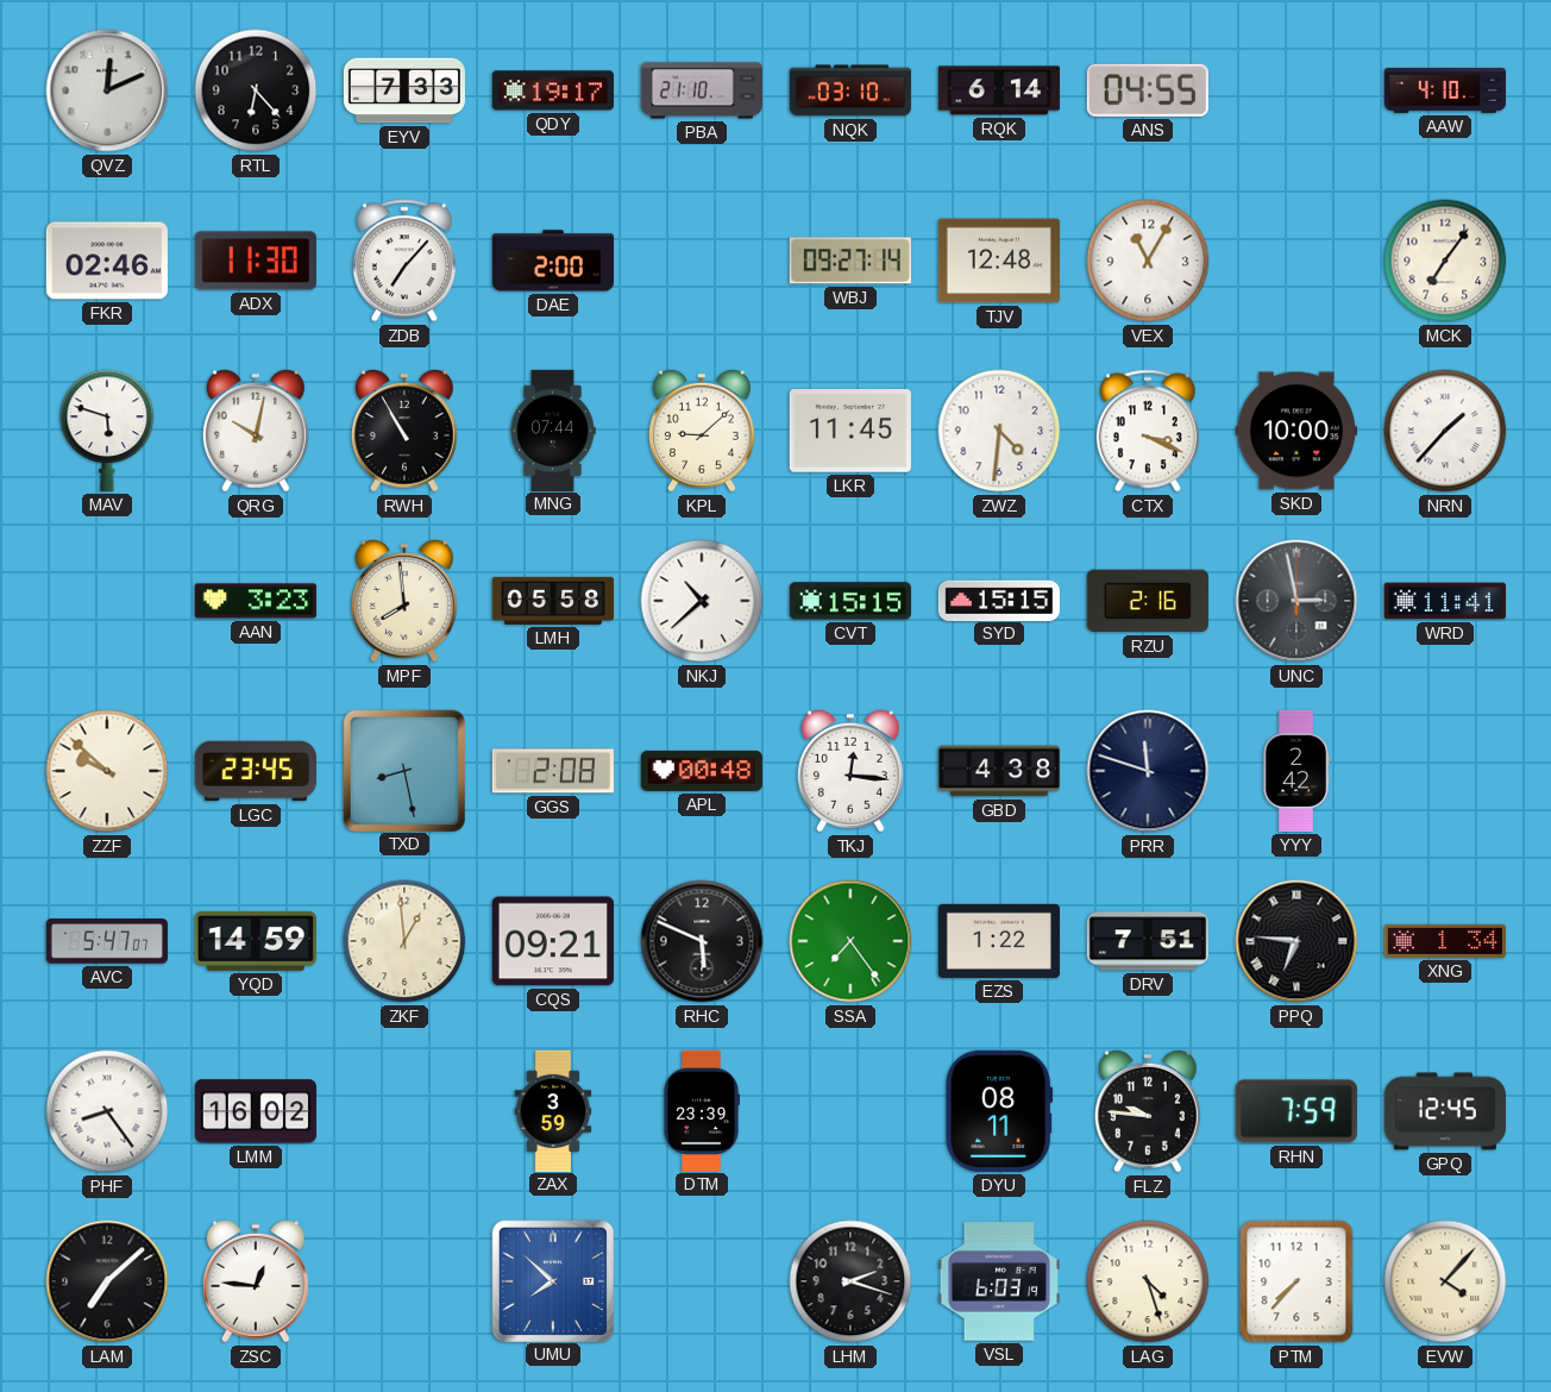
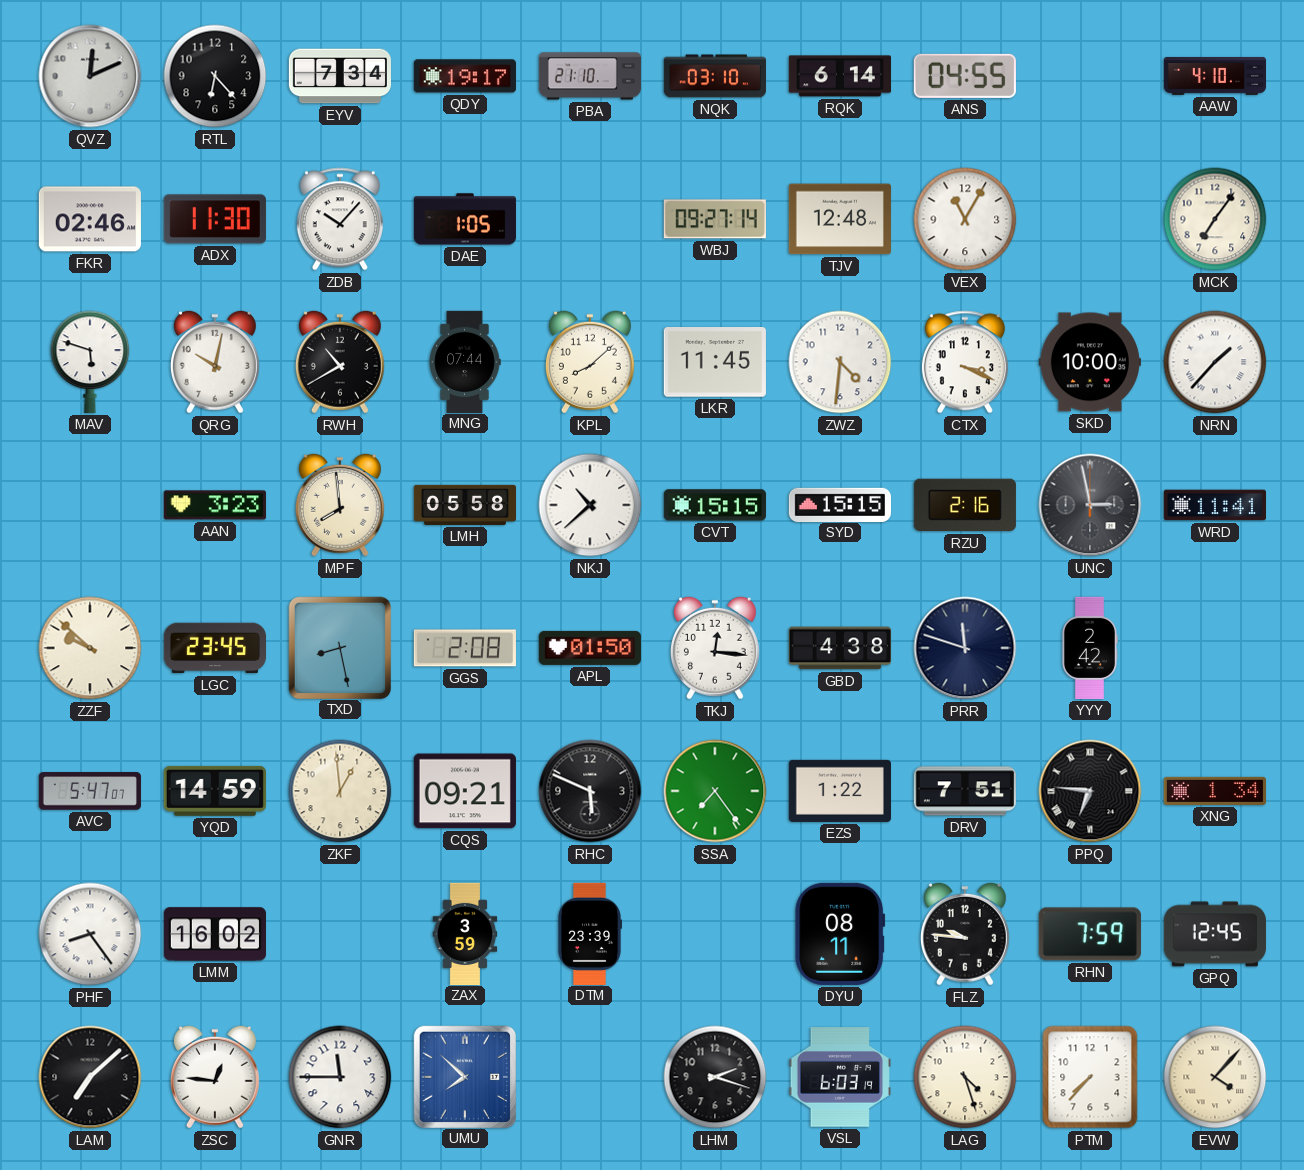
EYV: 7:33 -> 7:34 (340, 76)
ZDB: 7:07 -> 10:07 (340, 219)
DAE: 2:00 -> 1:05 (465, 219)
RWH: 10:55 -> 10:40 (340, 362)
KPL: 9:08 -> 8:08 (590, 362)
APL: 00:48 -> 01:50 (590, 648)
GNR: none -> 11:45 (340, 1077)
